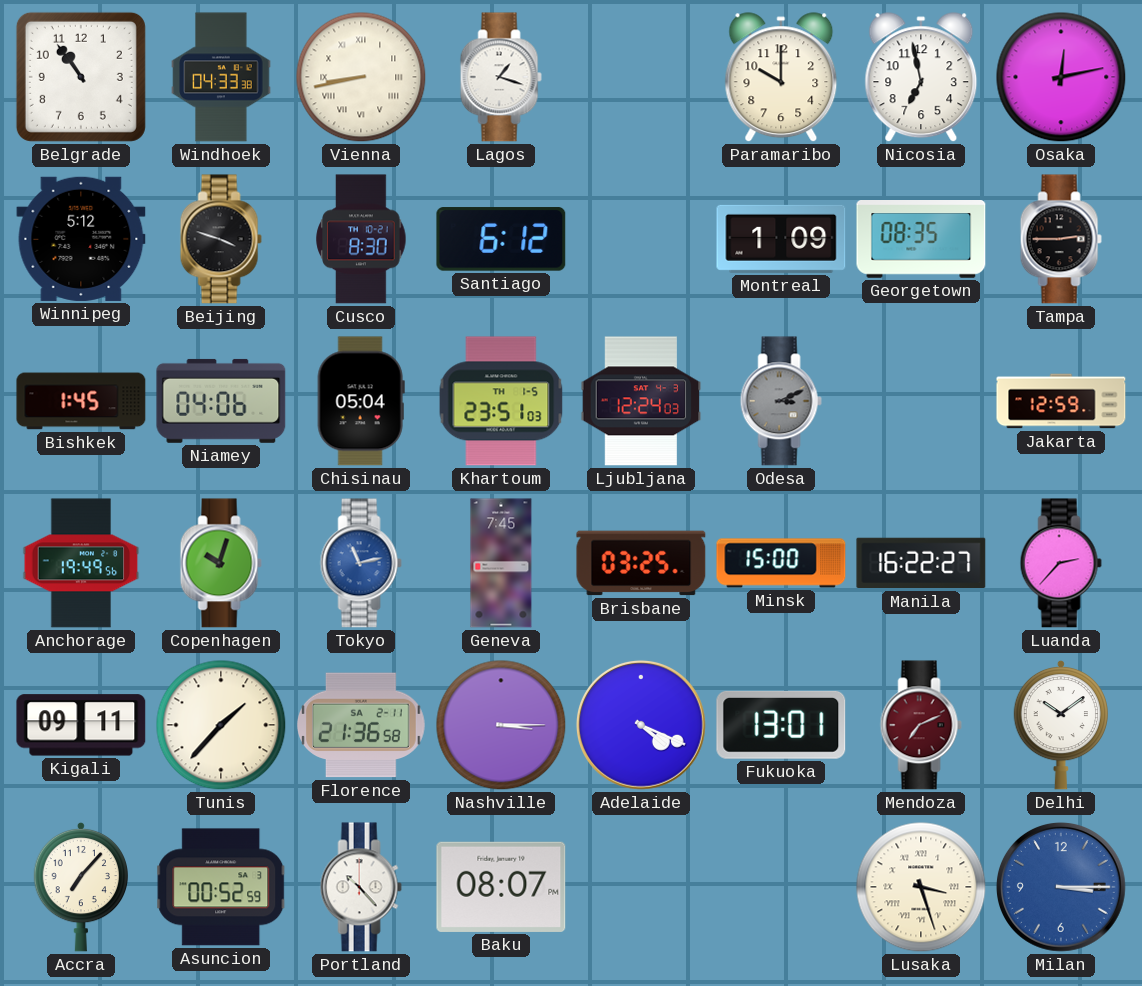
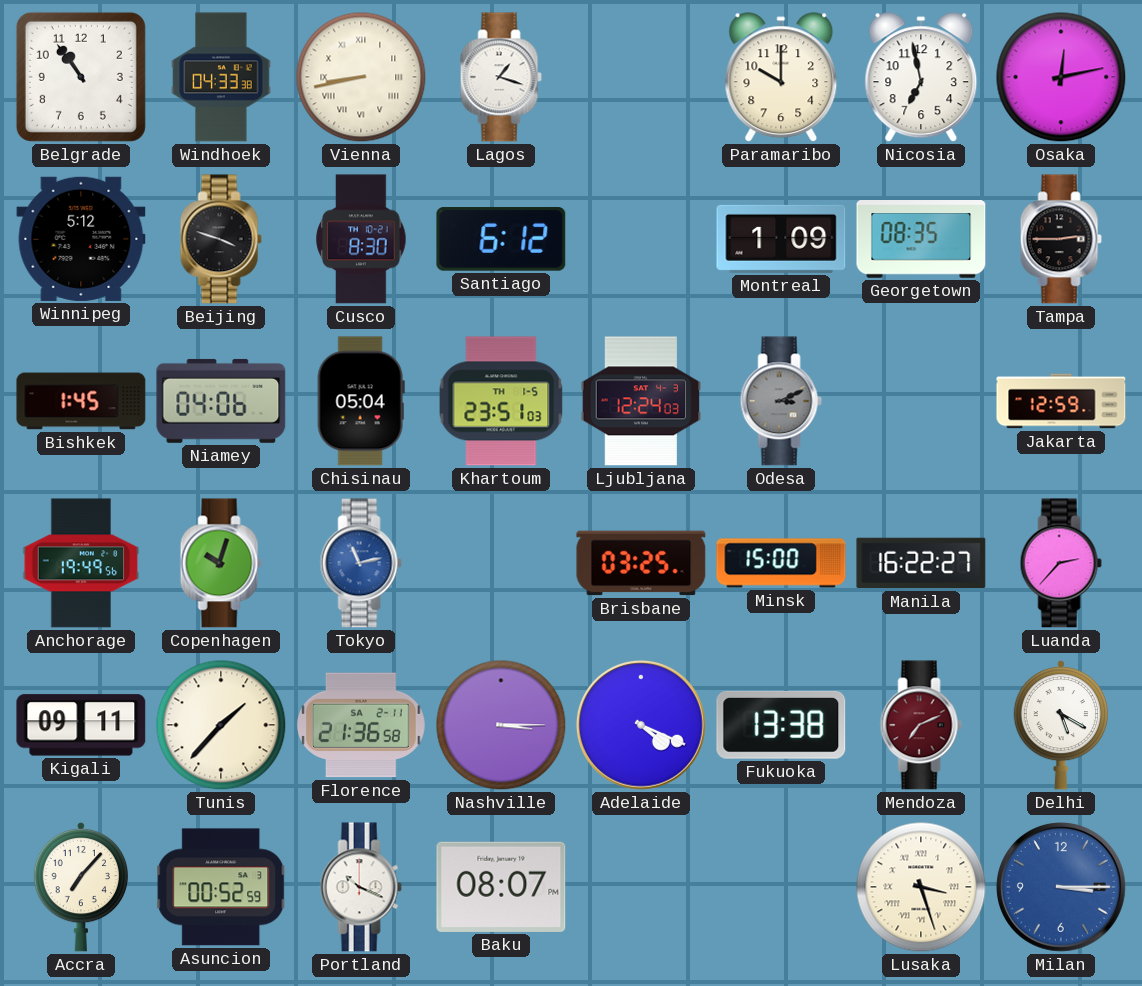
Geneva: 7:45 -> none (501, 563)
Fukuoka: 13:01 -> 13:38 (781, 725)
Delhi: 10:09 -> 5:20 (1060, 725)
Portland: 10:23 -> 10:19 (361, 887)
